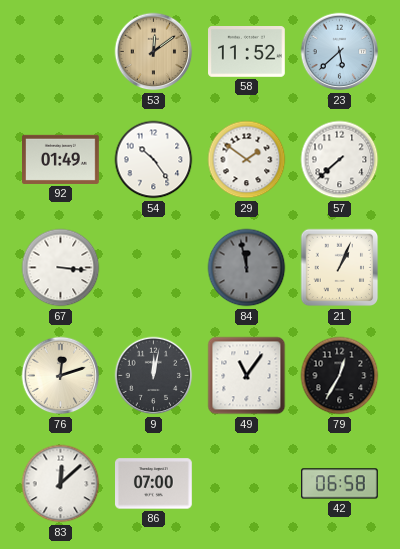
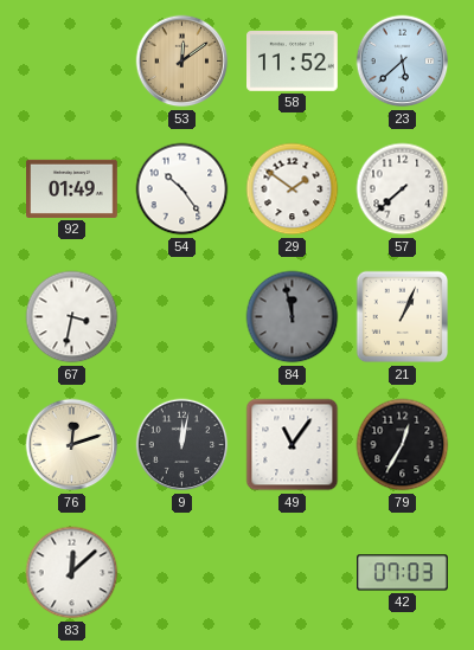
67: 3:16 -> 3:32 (72, 317)
86: 07:00 -> none (154, 484)
42: 06:58 -> 07:03 (403, 573)
